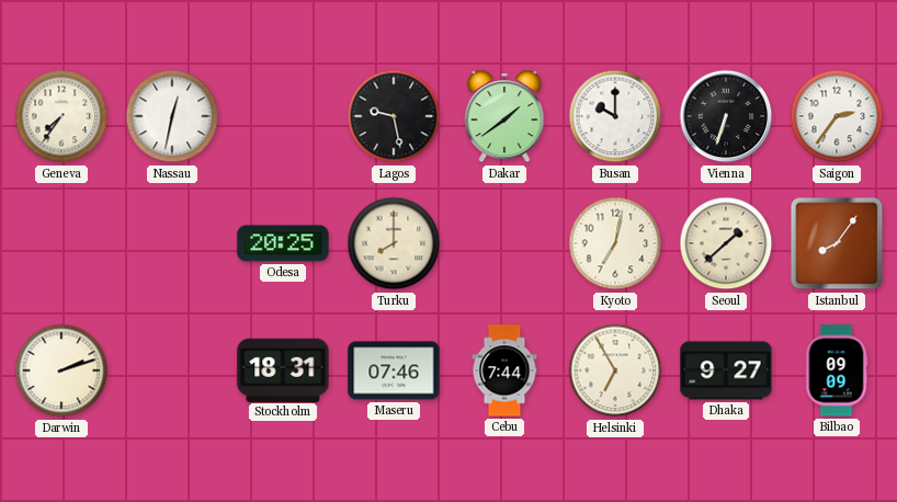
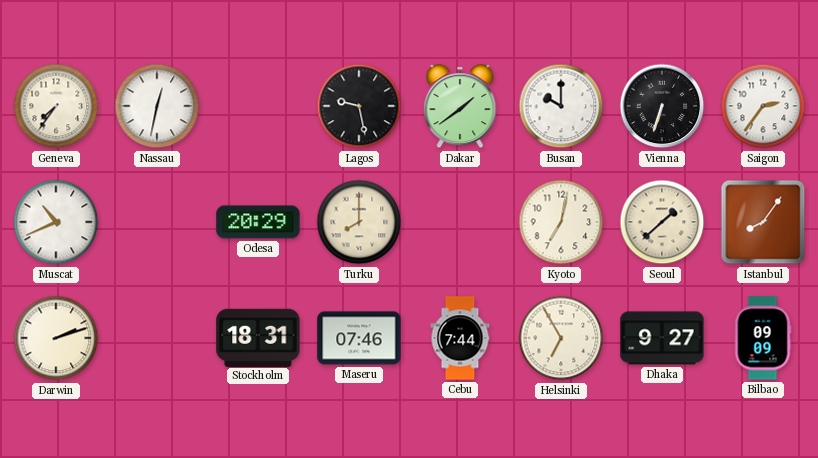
Muscat: none -> 10:41 (56, 222)
Odesa: 20:25 -> 20:29 (258, 222)
